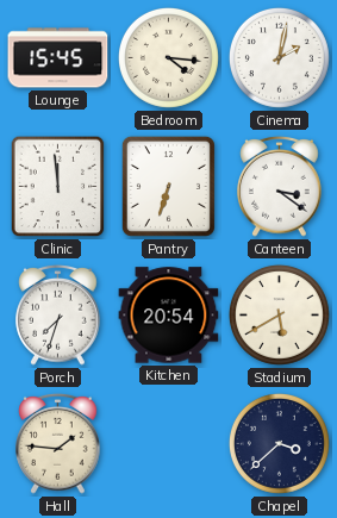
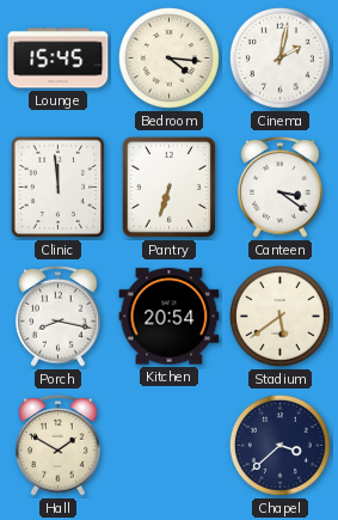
Porch: 7:33 -> 8:17 (59, 316)
Stadium: 5:40 -> 5:39 (279, 316)
Hall: 1:46 -> 1:50 (59, 445)
